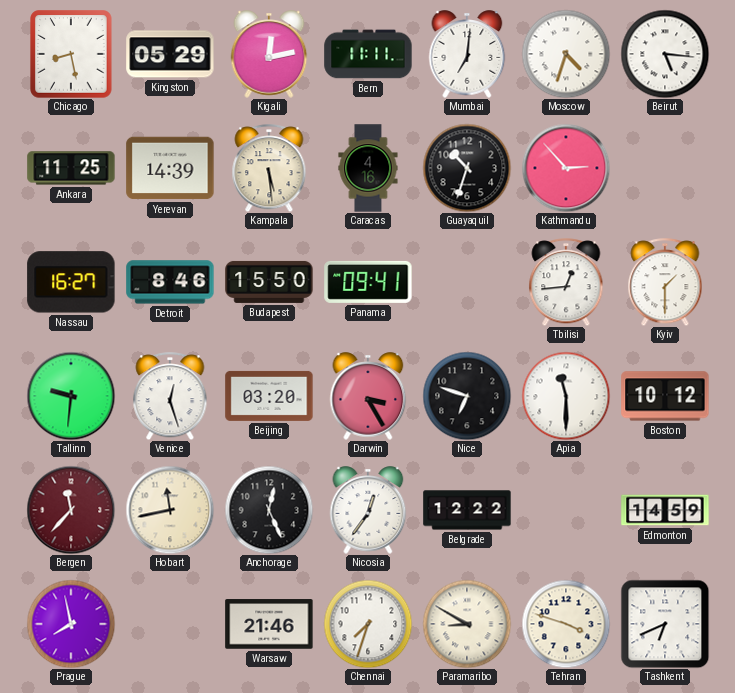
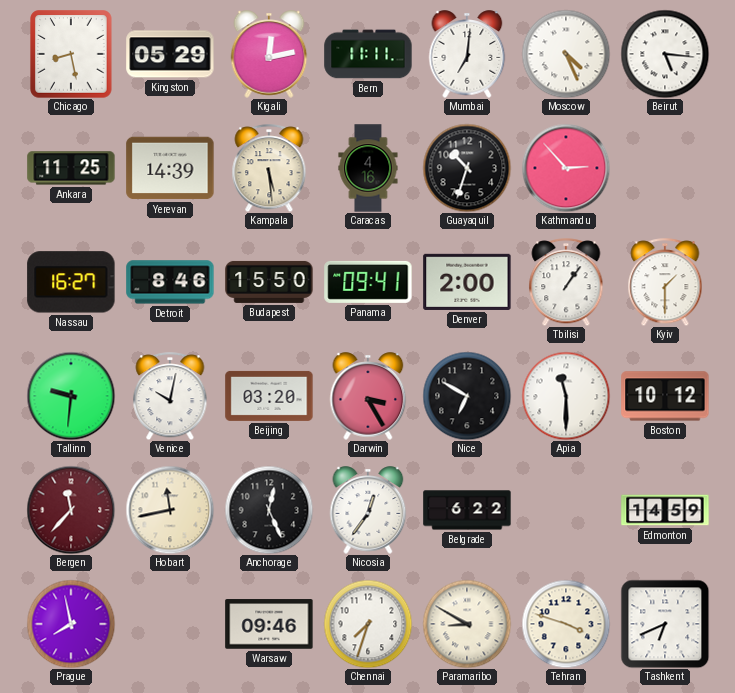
Moscow: 4:33 -> 4:26 (566, 54)
Denver: none -> 2:00 (467, 282)
Tbilisi: 12:44 -> 1:06 (566, 282)
Venice: 12:27 -> 10:02 (170, 396)
Nice: 6:48 -> 6:50 (467, 396)
Belgrade: 12:22 -> 6:22 (467, 510)
Warsaw: 21:46 -> 09:46 (269, 624)
